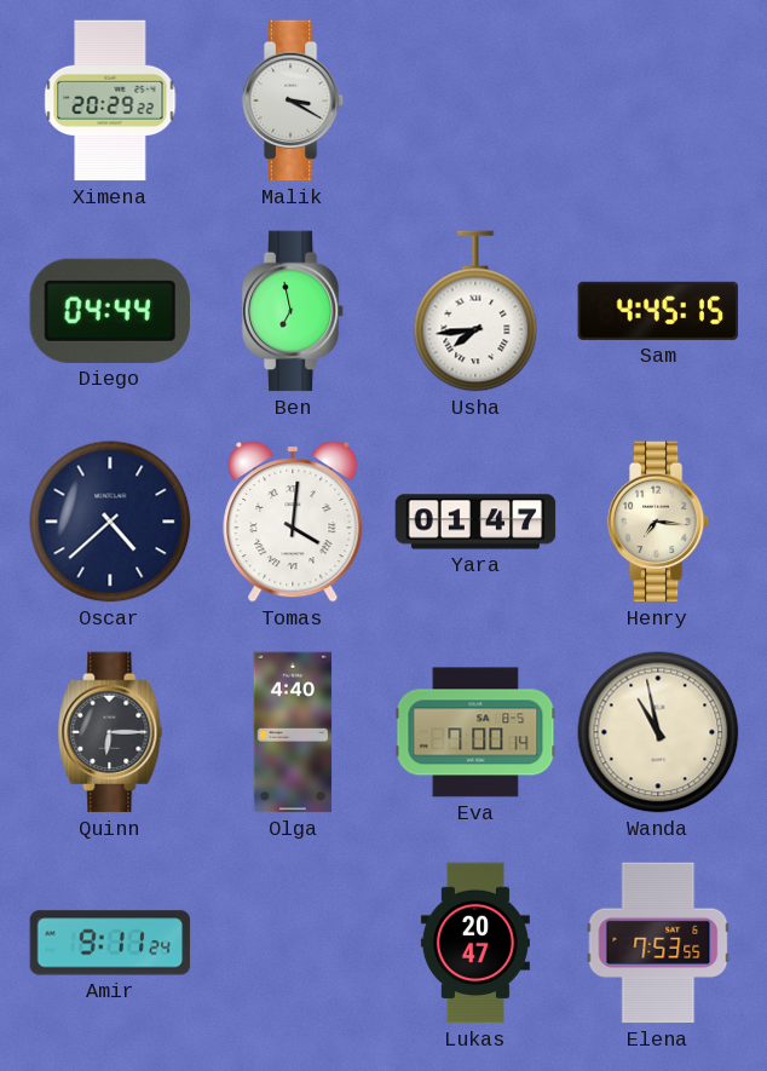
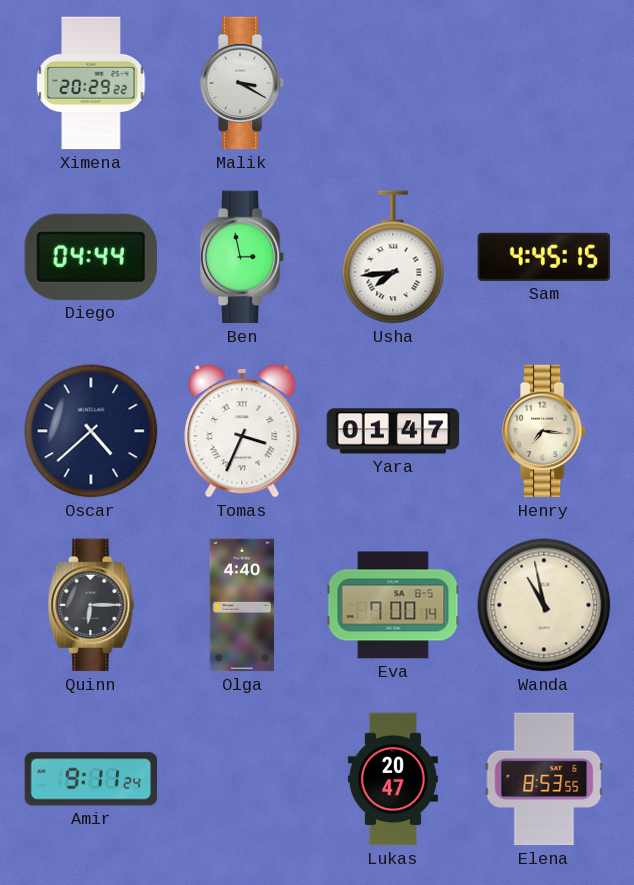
Ben: 6:58 -> 2:58 (242, 257)
Tomas: 4:01 -> 3:34 (242, 431)
Elena: 7:53 -> 8:53 (544, 779)
